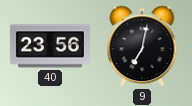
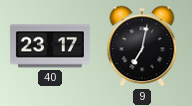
40: 23:56 -> 23:17 (50, 46)
